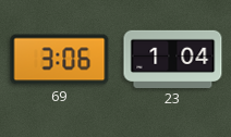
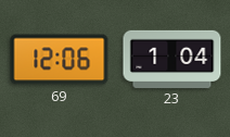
69: 3:06 -> 12:06 (60, 60)
